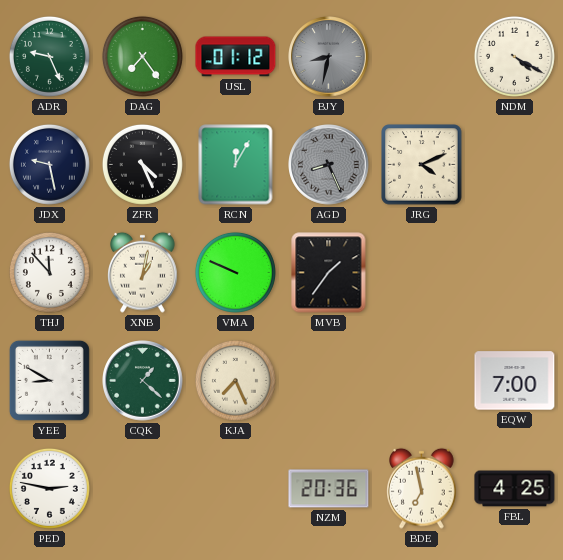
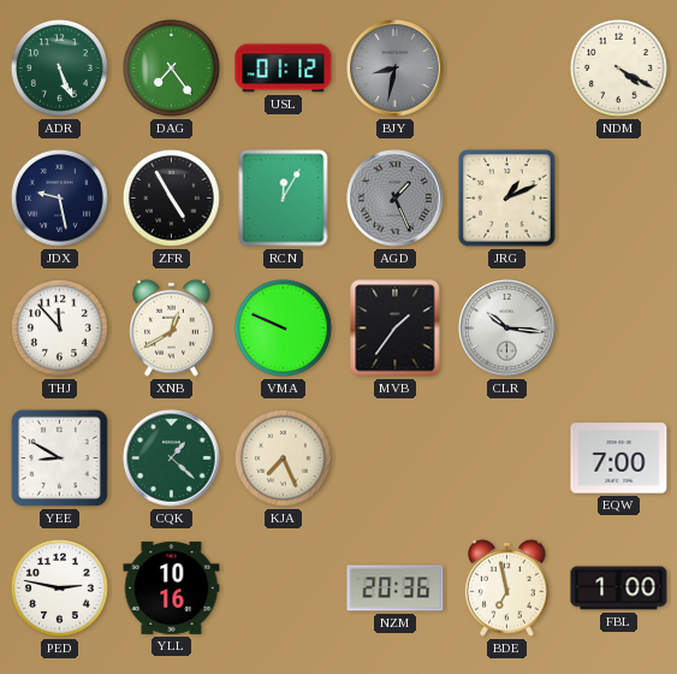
ADR: 9:26 -> 5:26 (59, 67)
ZFR: 4:26 -> 4:55 (171, 197)
AGD: 8:26 -> 1:26 (396, 199)
JRG: 4:11 -> 1:11 (507, 199)
XNB: 1:02 -> 12:40 (172, 327)
CLR: none -> 10:16 (507, 329)
YLL: none -> 10:16 (172, 587)
FBL: 4:25 -> 1:00 (619, 589)
